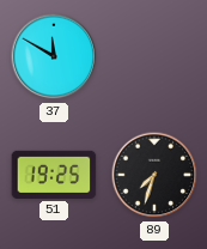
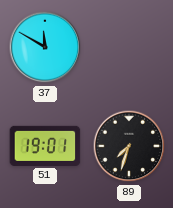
51: 19:25 -> 19:01 (45, 146)
